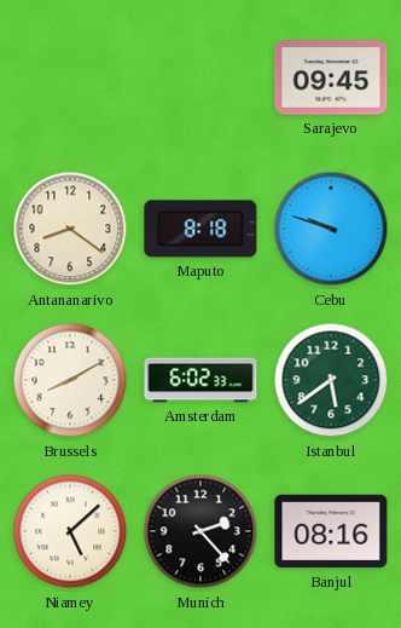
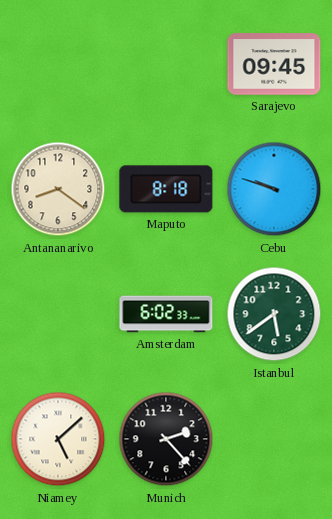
Brussels: 8:10 -> none (70, 380)
Banjul: 08:16 -> none (331, 531)
